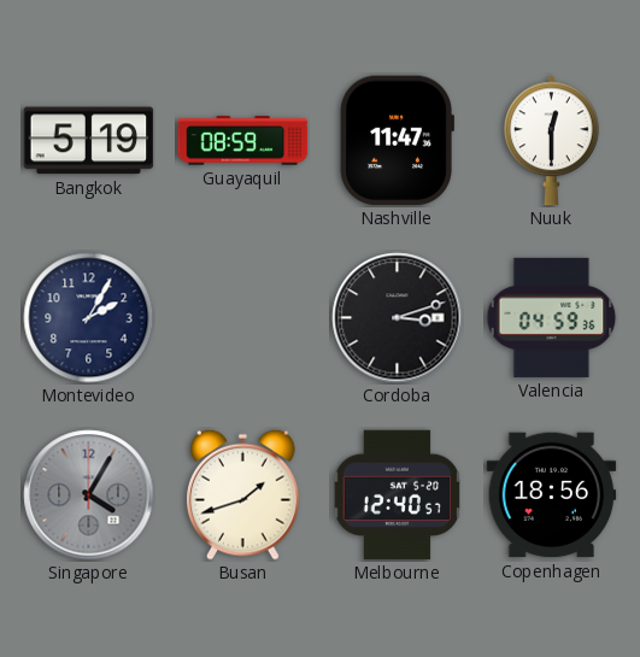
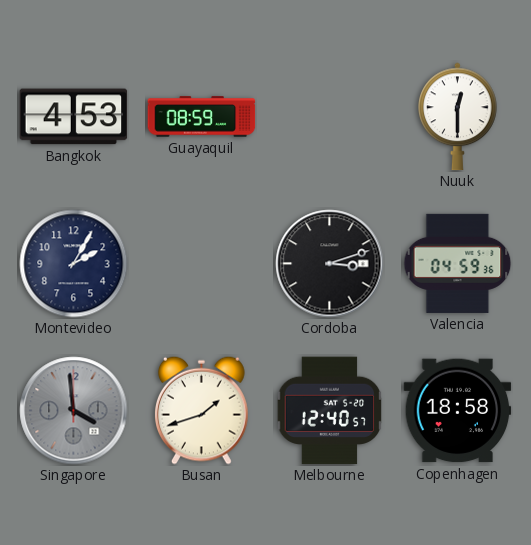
Bangkok: 5:19 -> 4:53 (74, 117)
Nashville: 11:47 -> none (397, 141)
Singapore: 4:05 -> 3:59 (74, 411)
Copenhagen: 18:56 -> 18:58 (458, 411)
